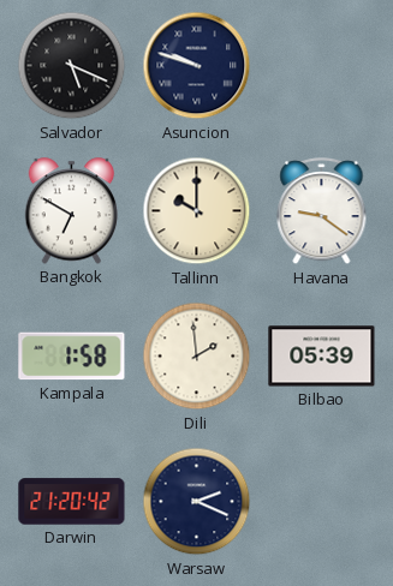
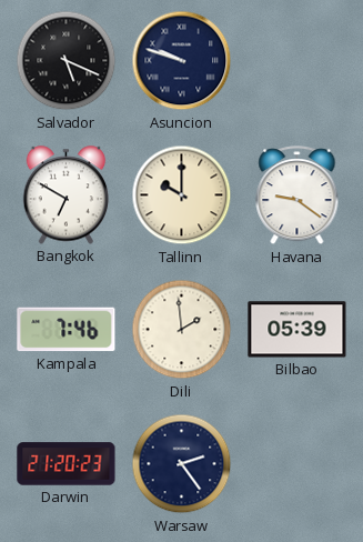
Kampala: 1:58 -> 7:46 (67, 330)
Darwin: 21:20:42 -> 21:20:23 (67, 464)
Warsaw: 2:19 -> 2:24 (182, 464)
